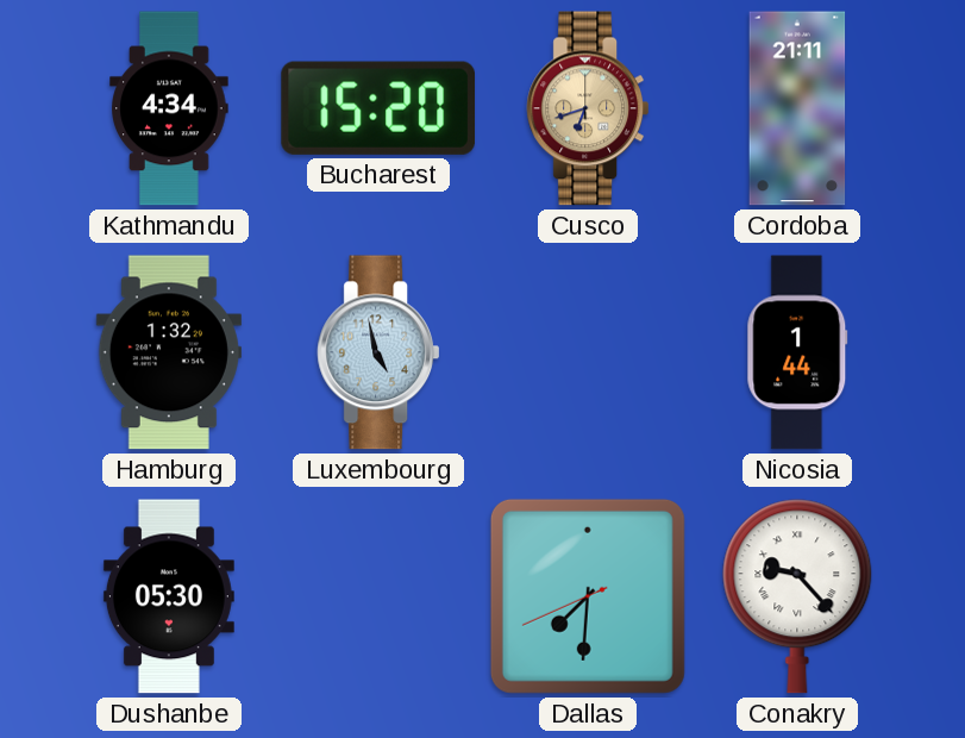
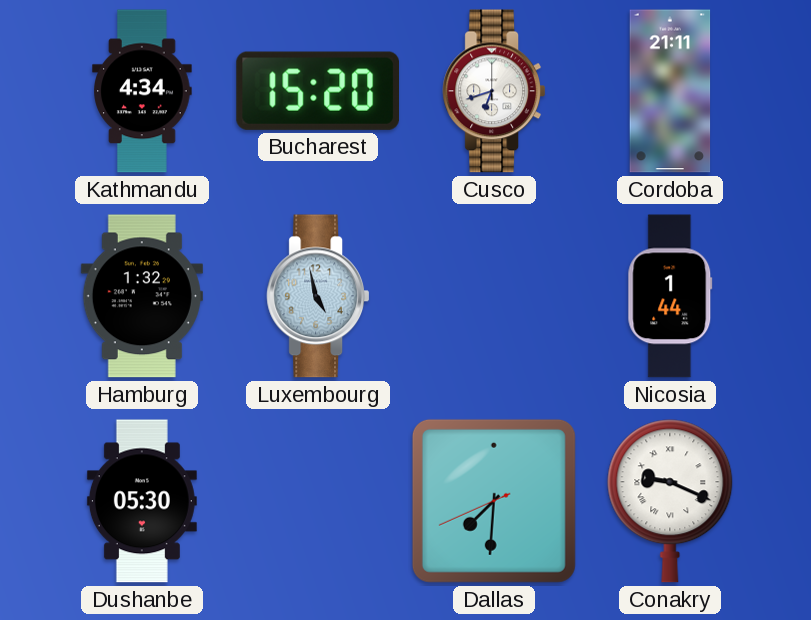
Cusco dial: champagne -> white (493, 91)
Conakry: 9:23 -> 9:19 (670, 501)
